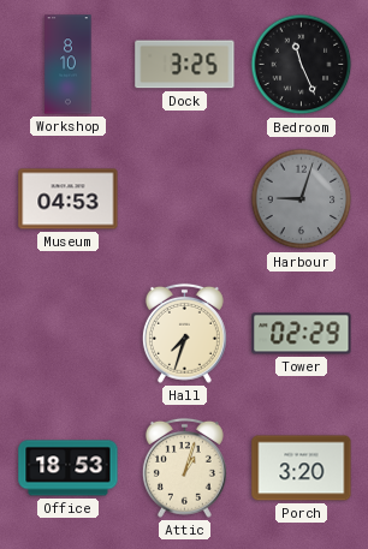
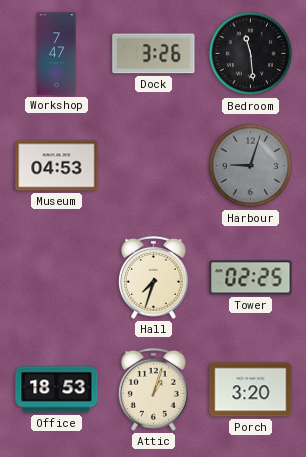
Workshop: 8:10 -> 7:47 (57, 54)
Dock: 3:25 -> 3:26 (154, 54)
Bedroom: 11:26 -> 11:29 (251, 54)
Tower: 02:29 -> 02:25 (251, 278)
